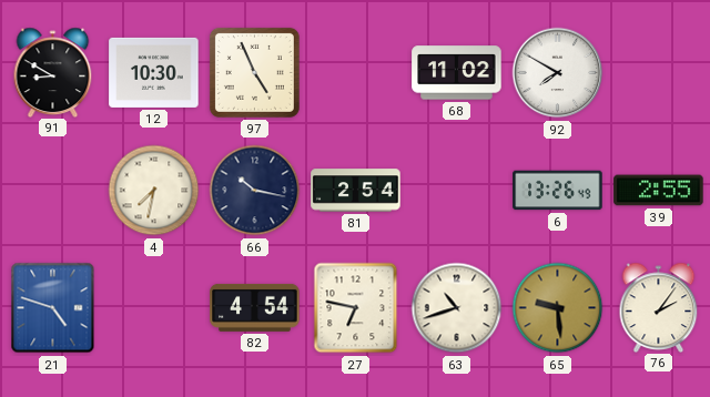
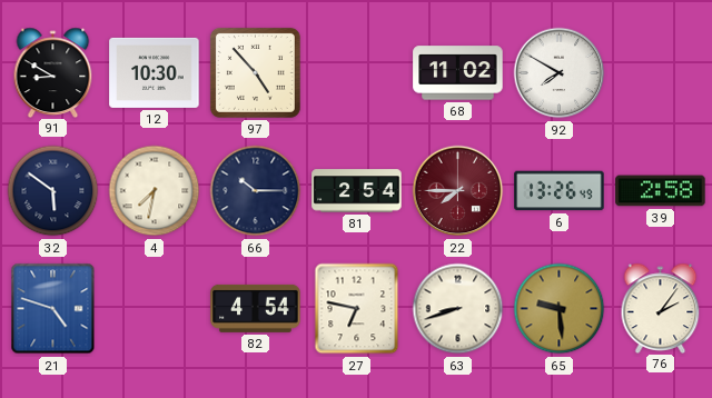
97: 4:56 -> 4:53 (255, 72)
32: none -> 5:51 (53, 191)
66: 10:17 -> 10:15 (256, 191)
22: none -> 7:45 (458, 191)
39: 2:55 -> 2:58 (661, 191)
63: 10:42 -> 8:42 (458, 309)
